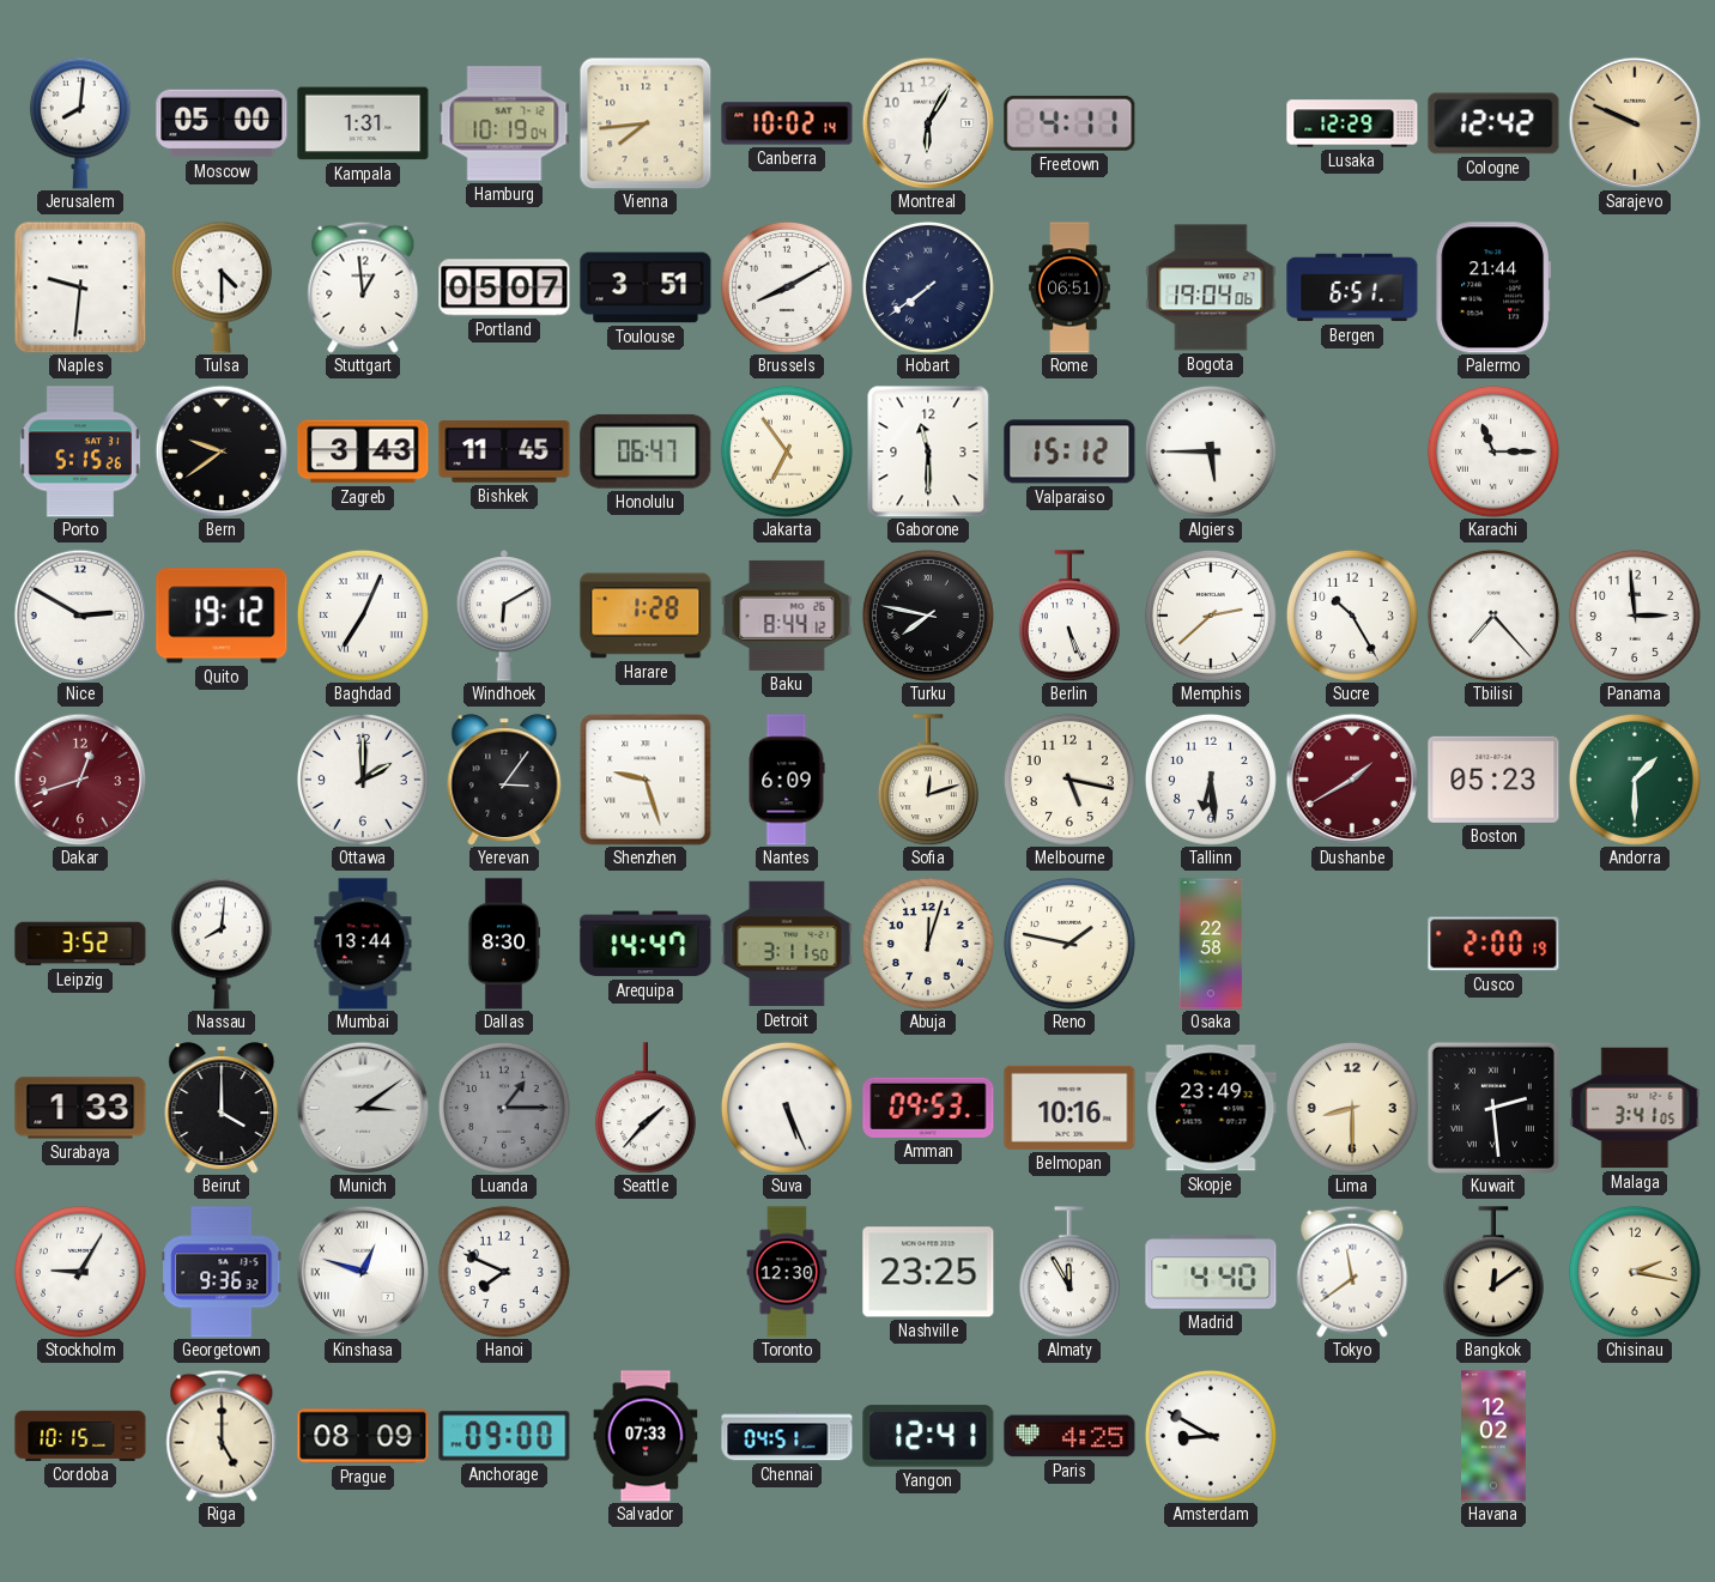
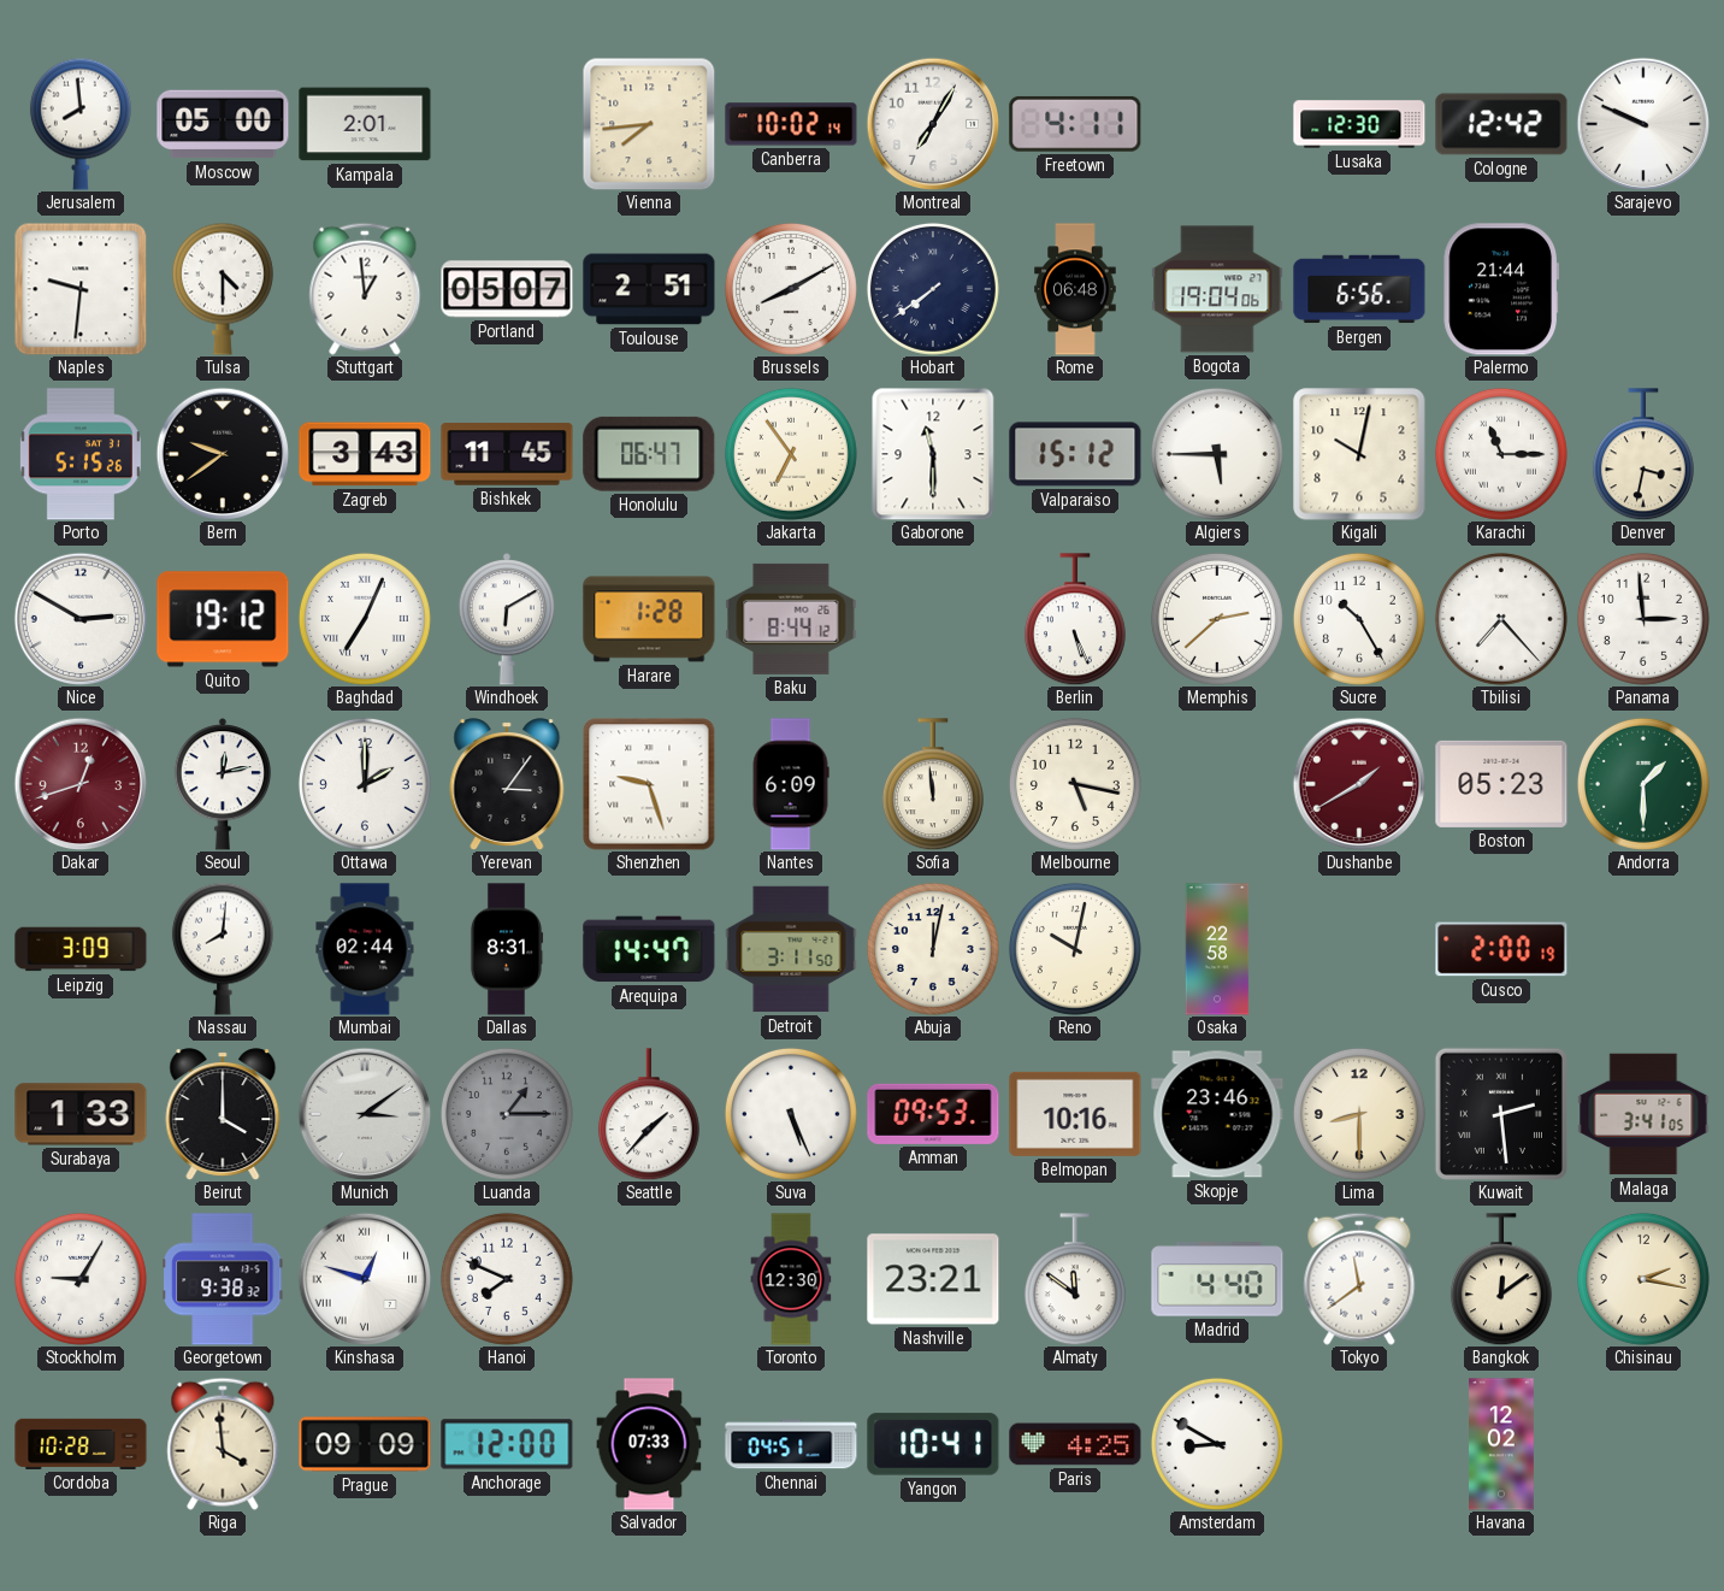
Jerusalem: 8:01 -> 7:59 (81, 124)
Kampala: 1:31 -> 2:01 (365, 124)
Hamburg: 10:19 -> none (504, 123)
Montreal: 6:05 -> 7:05 (933, 124)
Lusaka: 12:29 -> 12:30 (1359, 124)
Sarajevo dial: champagne -> white (1643, 124)
Toulouse: 3:51 -> 2:51 (649, 289)
Rome: 06:51 -> 06:48 (1075, 289)
Bergen: 6:51 -> 6:56 (1359, 289)
Kigali: none -> 10:02 (1359, 454)
Denver: none -> 3:32 (1643, 454)
Turku: 7:47 -> none (928, 616)
Seoul: none -> 12:13 (223, 784)
Sofia: 12:12 -> 11:59 (933, 784)
Tallinn: 6:29 -> none (1211, 780)
Leipzig: 3:52 -> 3:09 (81, 949)
Mumbai: 13:44 -> 02:44 (365, 949)
Dallas: 8:30 -> 8:31 (507, 949)
Abuja: 12:03 -> 12:02 (933, 949)
Reno: 1:47 -> 10:02 (1075, 949)
Skopje: 23:49 -> 23:46 (1217, 1114)
Georgetown: 9:36 -> 9:38 (223, 1279)
Nashville: 23:25 -> 23:21 (933, 1279)
Almaty: 11:55 -> 11:51 (1075, 1279)
Cordoba: 10:15 -> 10:28 (81, 1444)
Riga: 5:00 -> 3:59 (223, 1444)
Prague: 08:09 -> 09:09 (365, 1444)
Anchorage: 09:00 -> 12:00 (507, 1444)
Yangon: 12:41 -> 10:41 (933, 1444)
